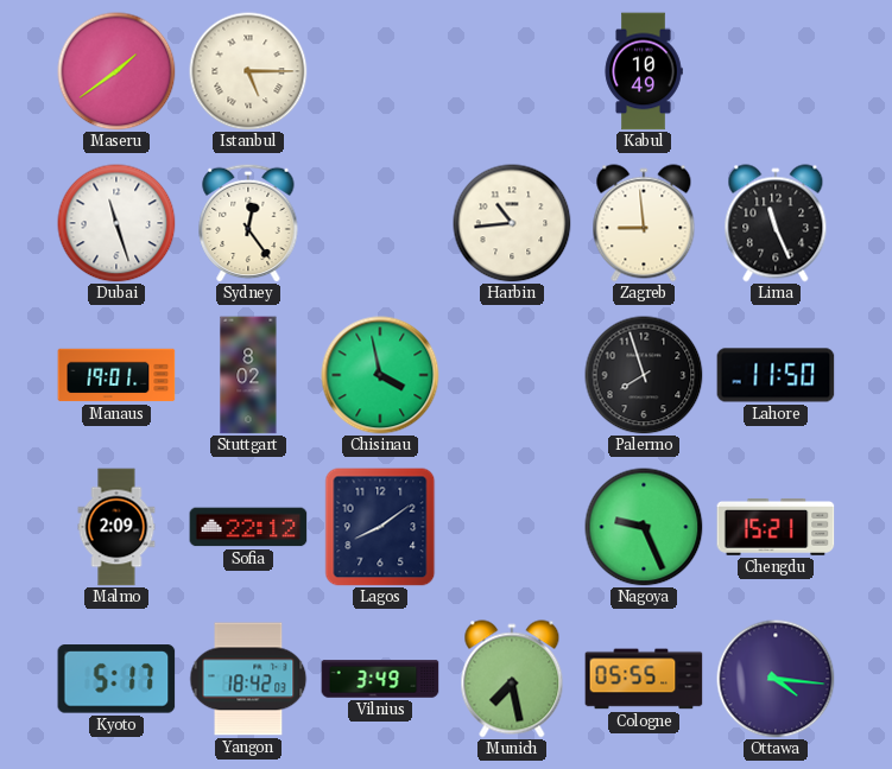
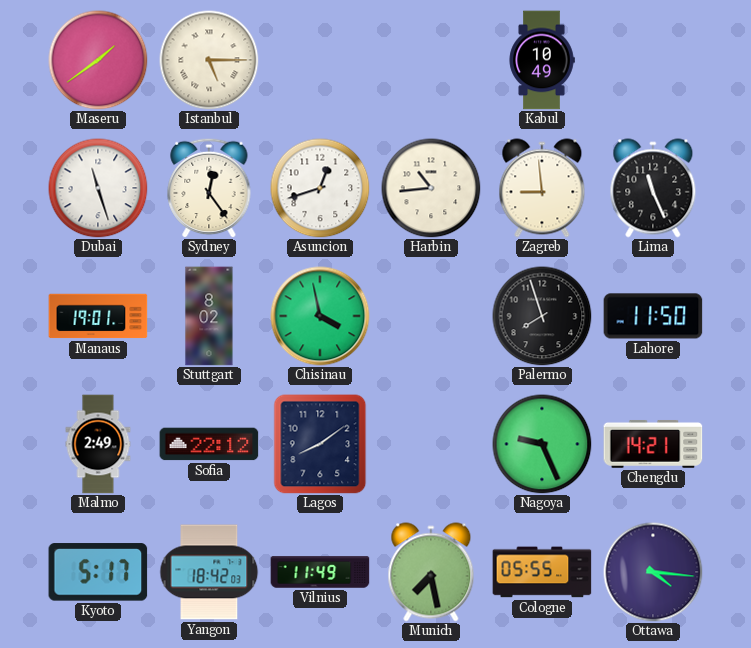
Asuncion: none -> 12:42 (320, 188)
Malmo: 2:09 -> 2:49 (98, 444)
Chengdu: 15:21 -> 14:21 (653, 444)
Vilnius: 3:49 -> 11:49 (320, 572)
